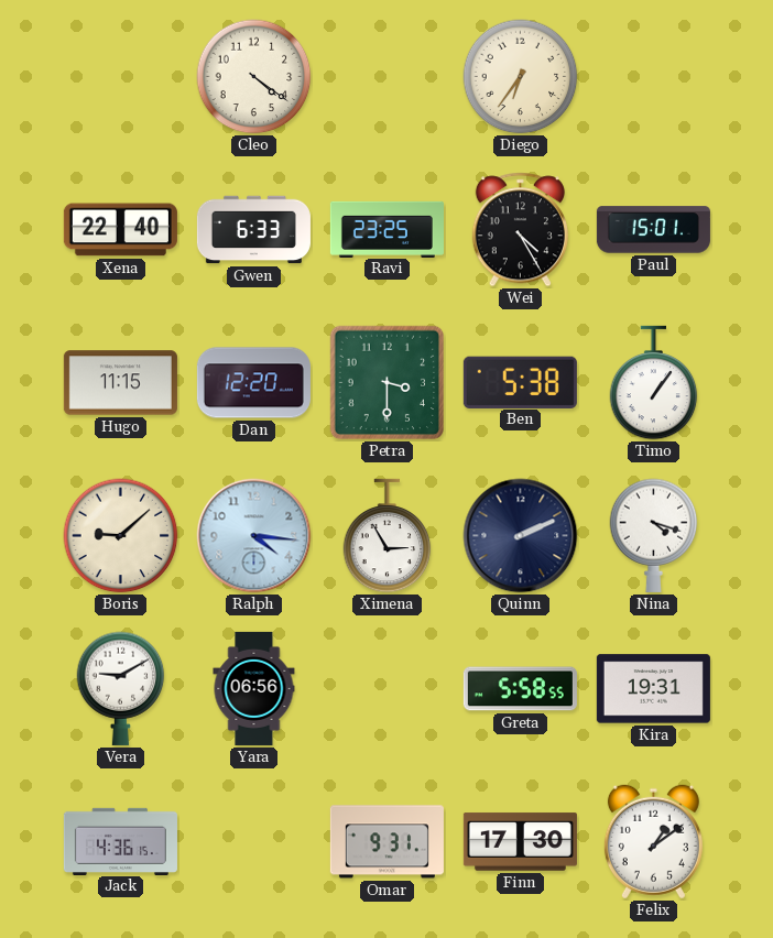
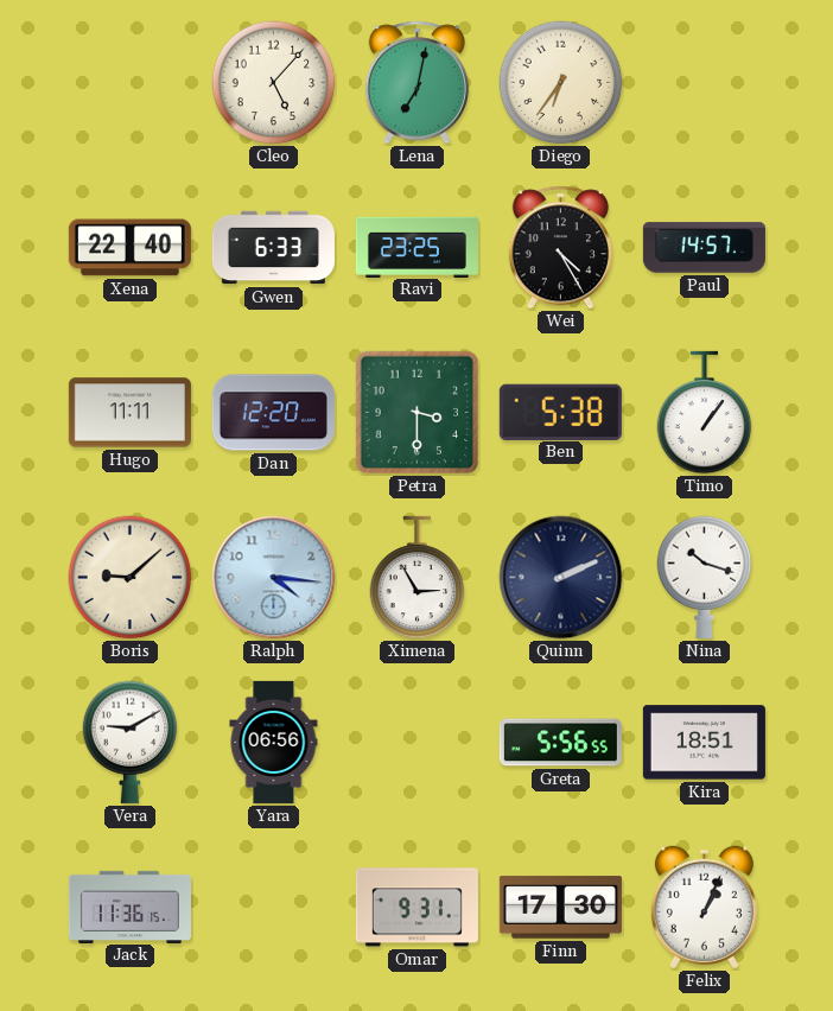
Cleo: 4:21 -> 5:07 (274, 83)
Lena: none -> 7:02 (416, 83)
Paul: 15:01 -> 14:57 (704, 248)
Hugo: 11:15 -> 11:11 (129, 413)
Nina: 4:18 -> 10:18 (705, 577)
Greta: 5:58 -> 5:56 (560, 743)
Kira: 19:31 -> 18:51 (704, 743)
Jack: 4:36 -> 11:36 (129, 907)
Felix: 1:09 -> 1:04 (704, 908)
